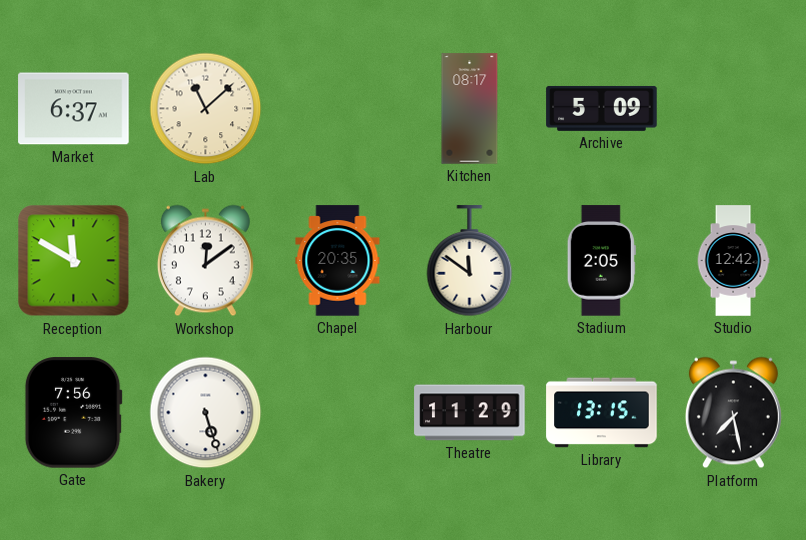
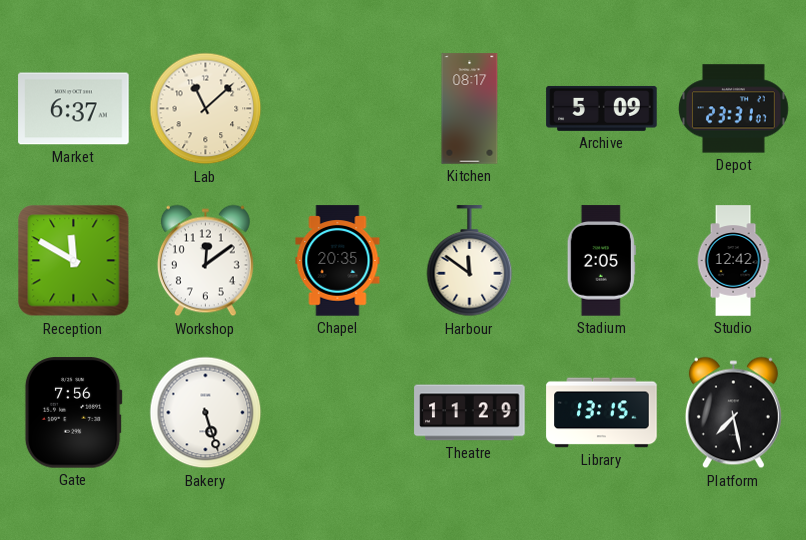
Depot: none -> 23:31 (733, 109)
